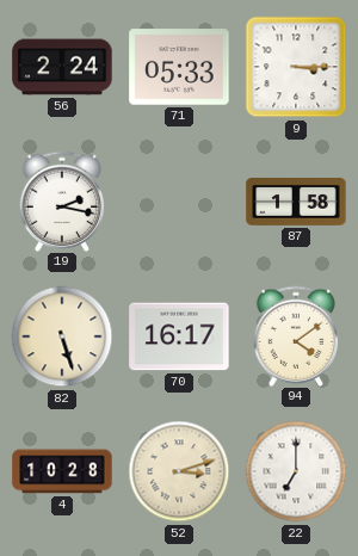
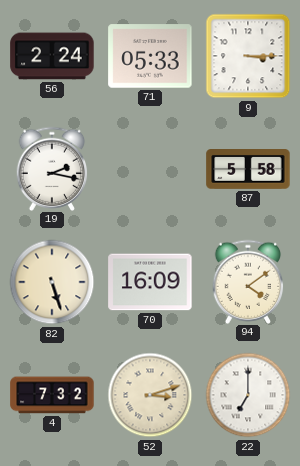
87: 1:58 -> 5:58 (248, 170)
70: 16:17 -> 16:09 (150, 282)
4: 10:28 -> 7:32 (52, 395)
